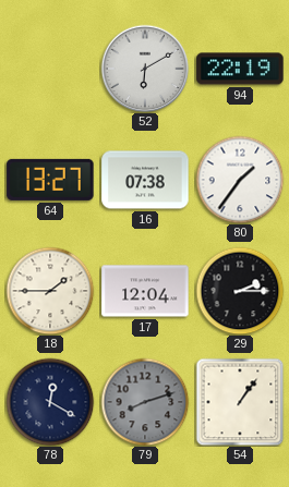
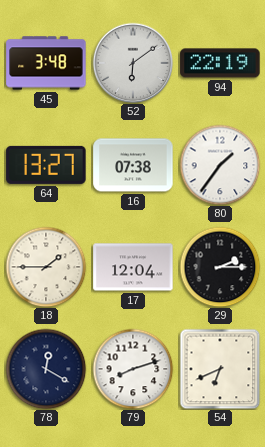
45: none -> 3:48 (46, 63)
52: 6:10 -> 6:09 (133, 63)
79 dial: grey -> white (133, 369)
54: 1:06 -> 6:41 (220, 369)
